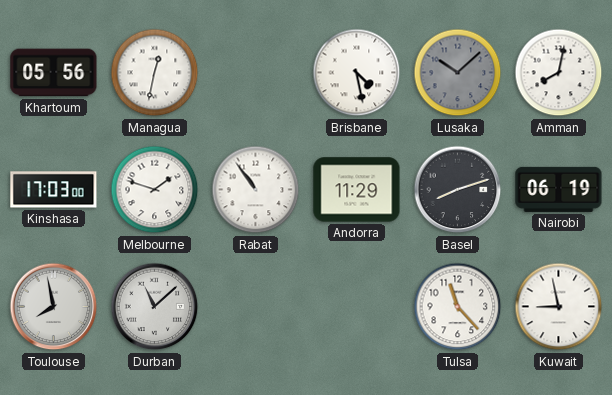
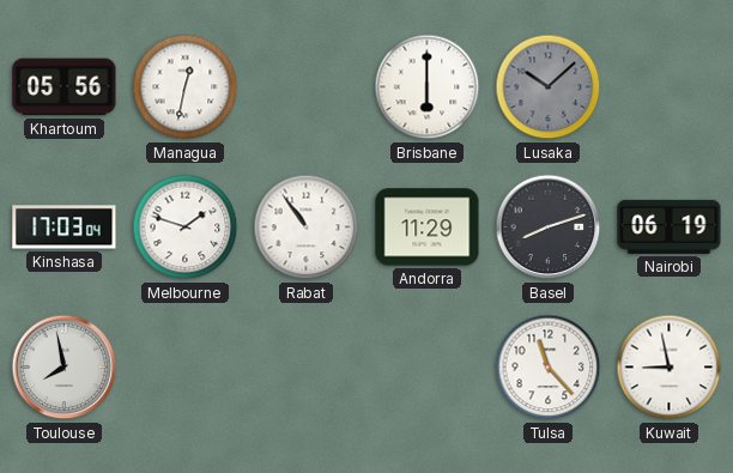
Brisbane: 4:28 -> 6:00 (428, 87)
Amman: 8:02 -> none (559, 73)
Kinshasa: 17:03:00 -> 17:03:04 (65, 228)
Durban: 11:08 -> none (155, 307)
